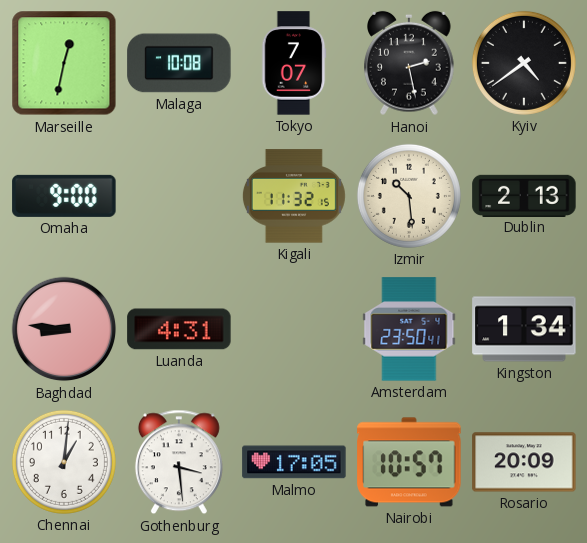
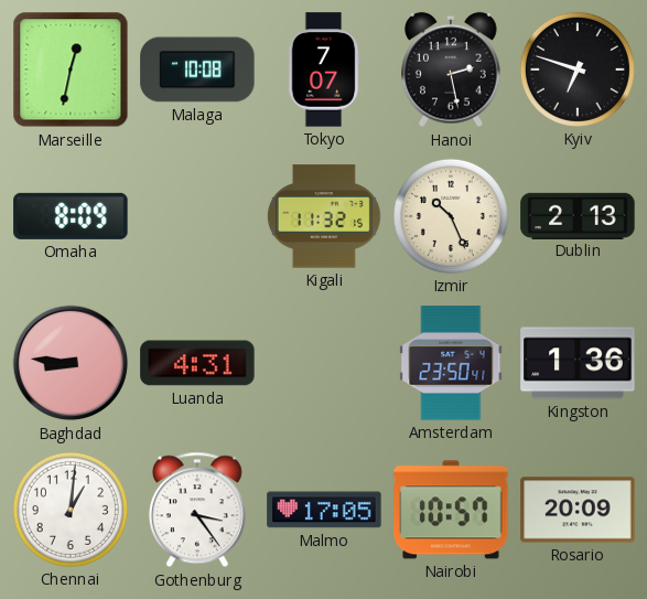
Kyiv: 4:39 -> 6:48 (578, 69)
Omaha: 9:00 -> 8:09 (71, 216)
Izmir: 10:29 -> 10:26 (451, 216)
Kingston: 1:34 -> 1:36 (578, 363)
Gothenburg: 3:29 -> 3:24 (197, 510)
